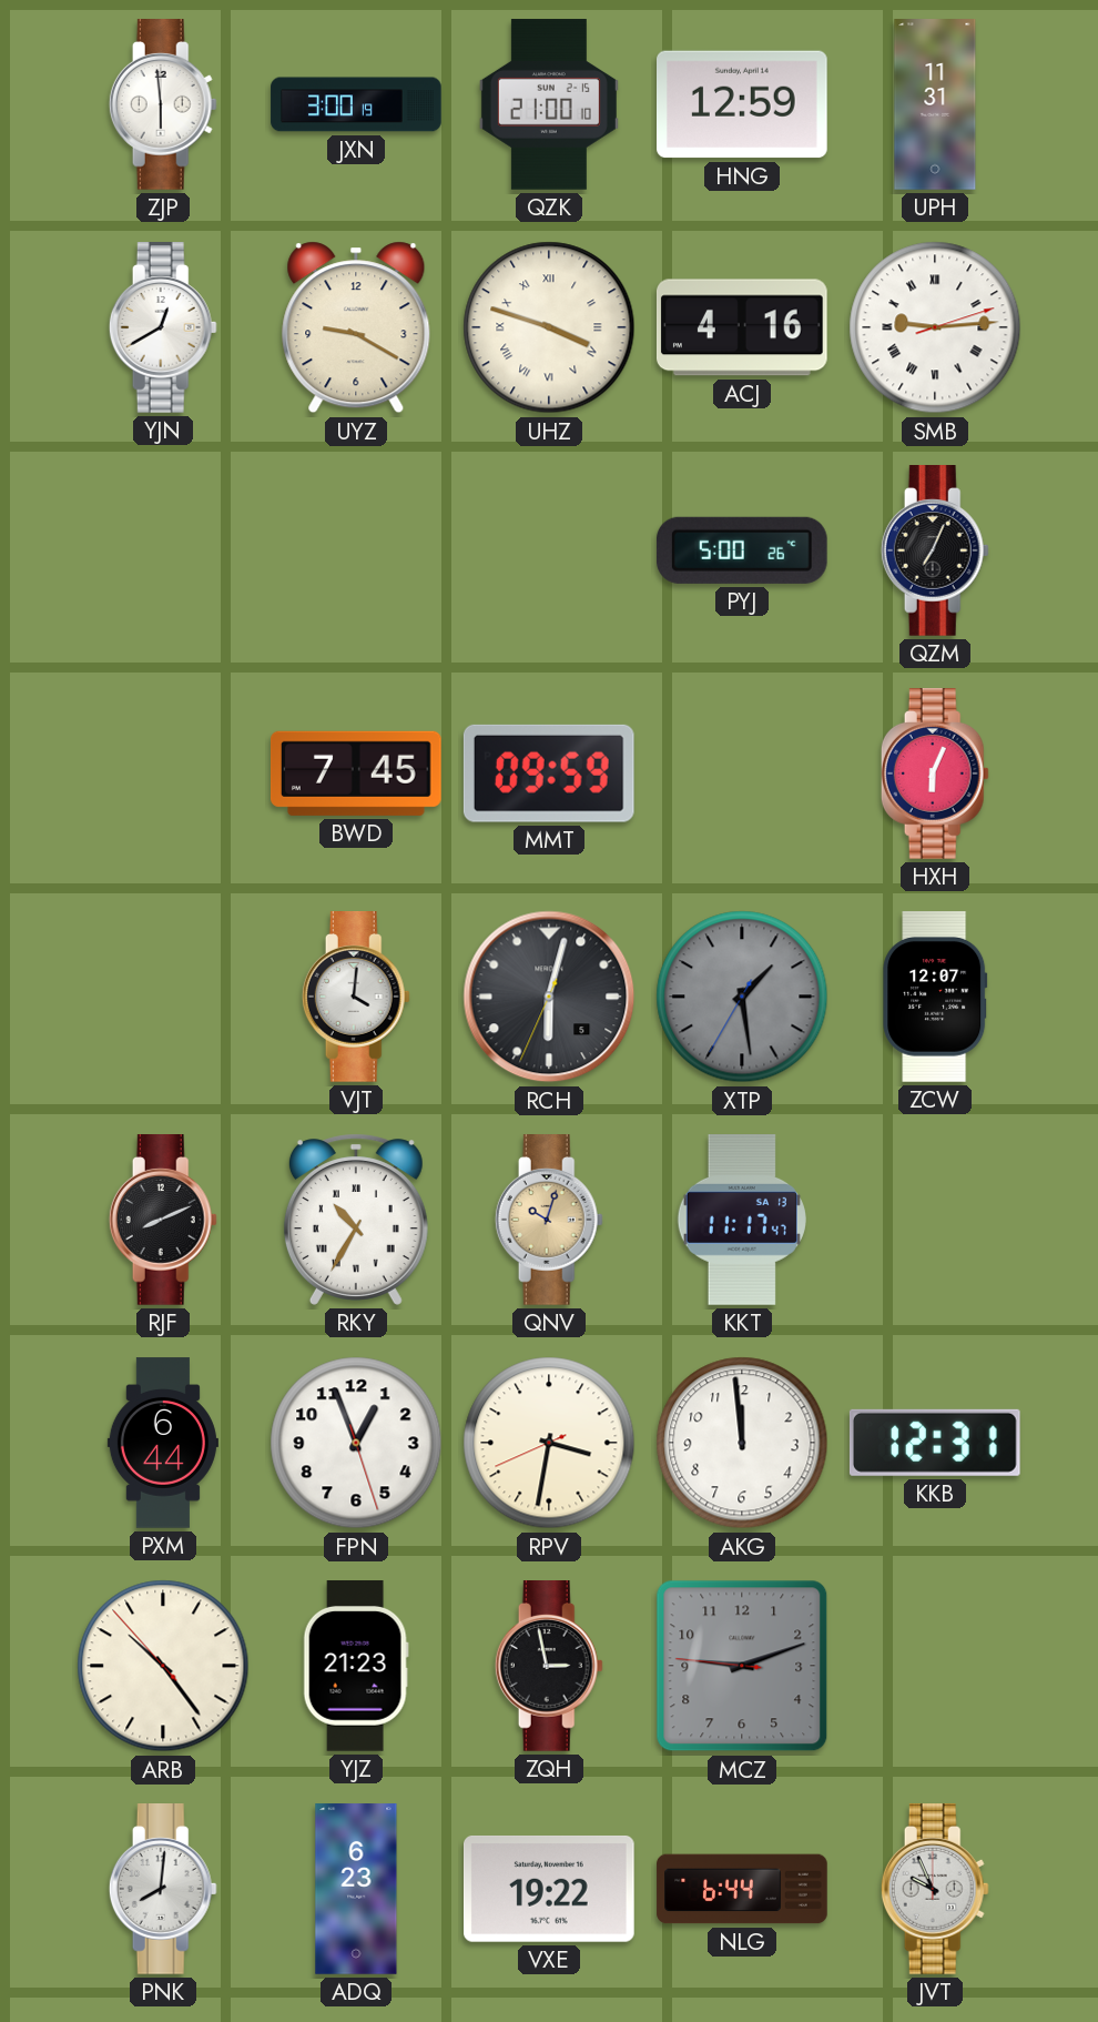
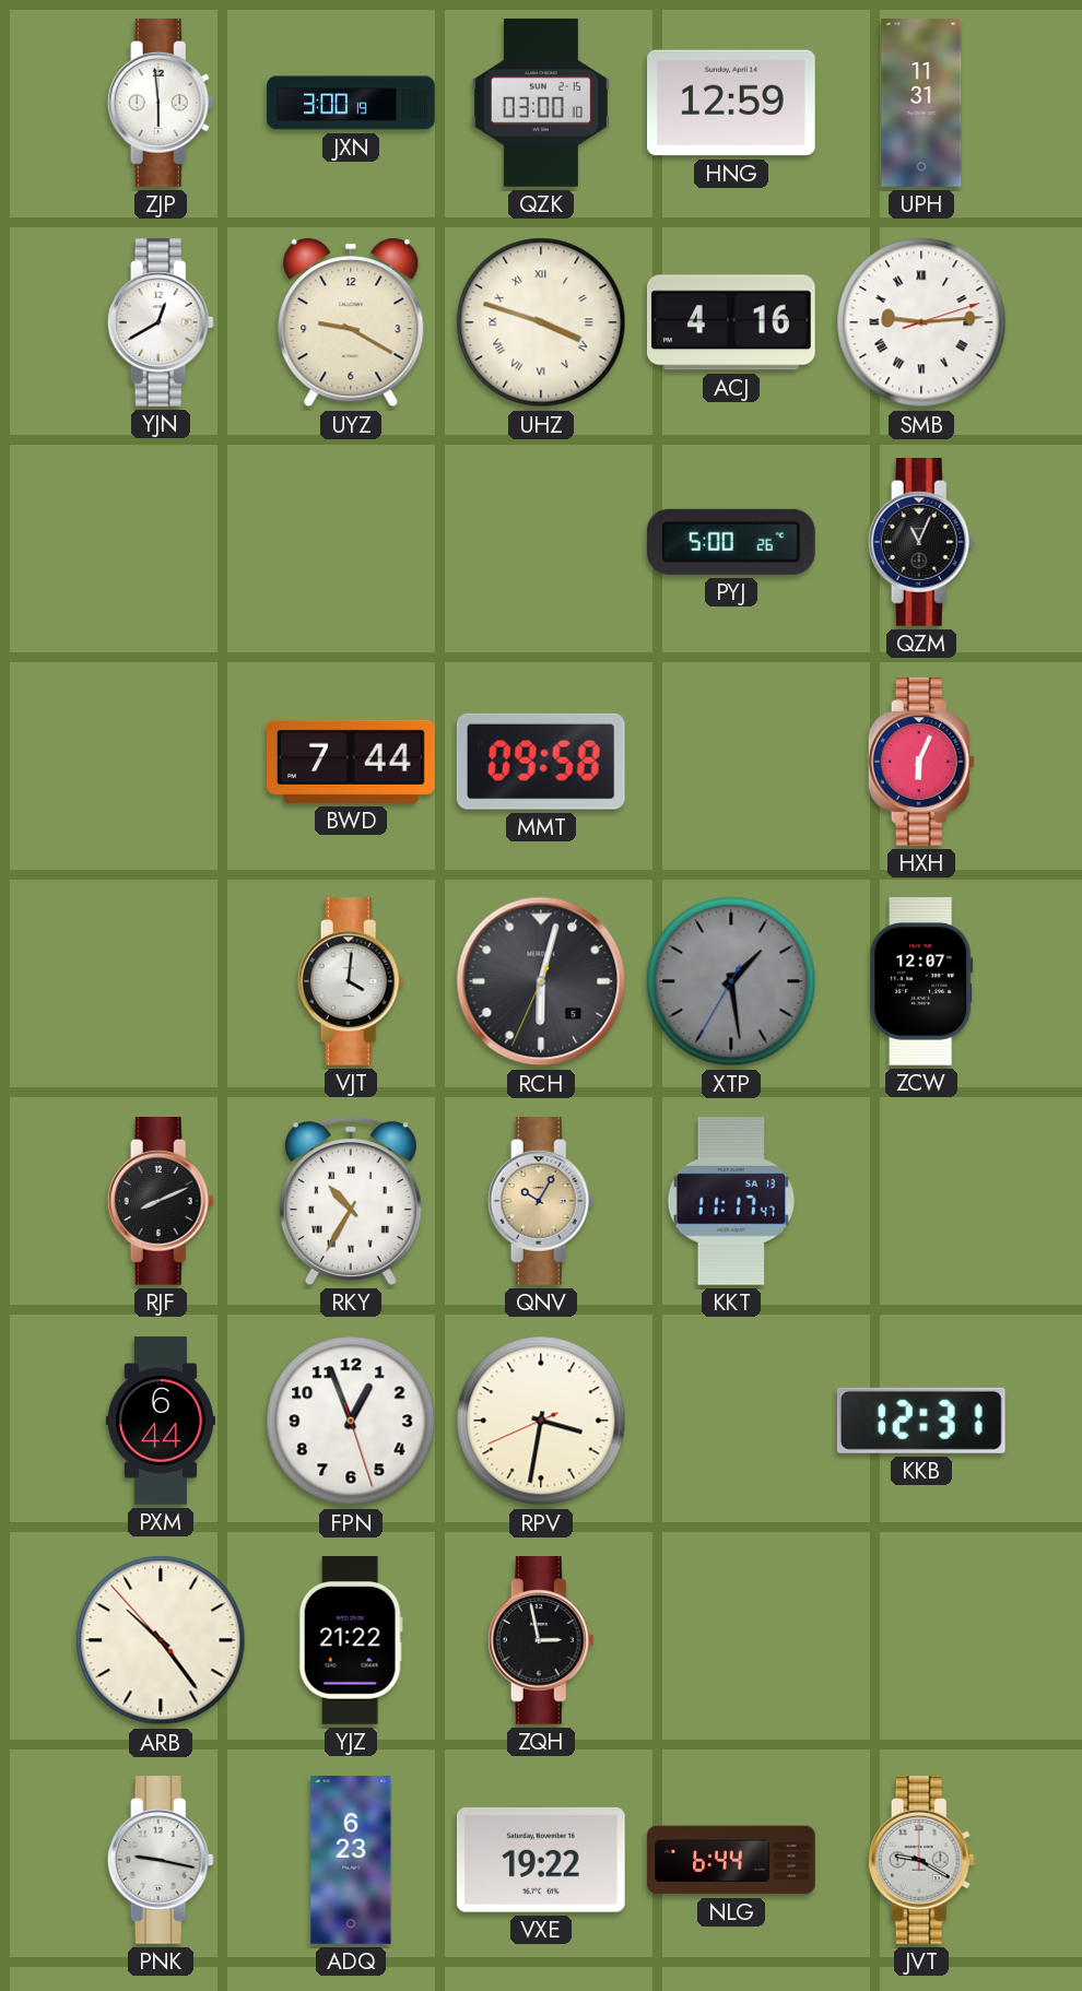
QZK: 21:00 -> 03:00 (541, 103)
QZM: 7:04 -> 11:04 (921, 542)
BWD: 7:45 -> 7:44 (351, 762)
MMT: 09:59 -> 09:58 (541, 762)
QNV: 10:03 -> 10:05 (541, 1201)
AKG: 11:59 -> none (742, 1443)
YJZ: 21:23 -> 21:22 (351, 1641)
MCZ: 9:11 -> none (742, 1666)
PNK: 8:01 -> 9:17 (161, 1860)
JVT: 9:56 -> 9:20 (921, 1860)
